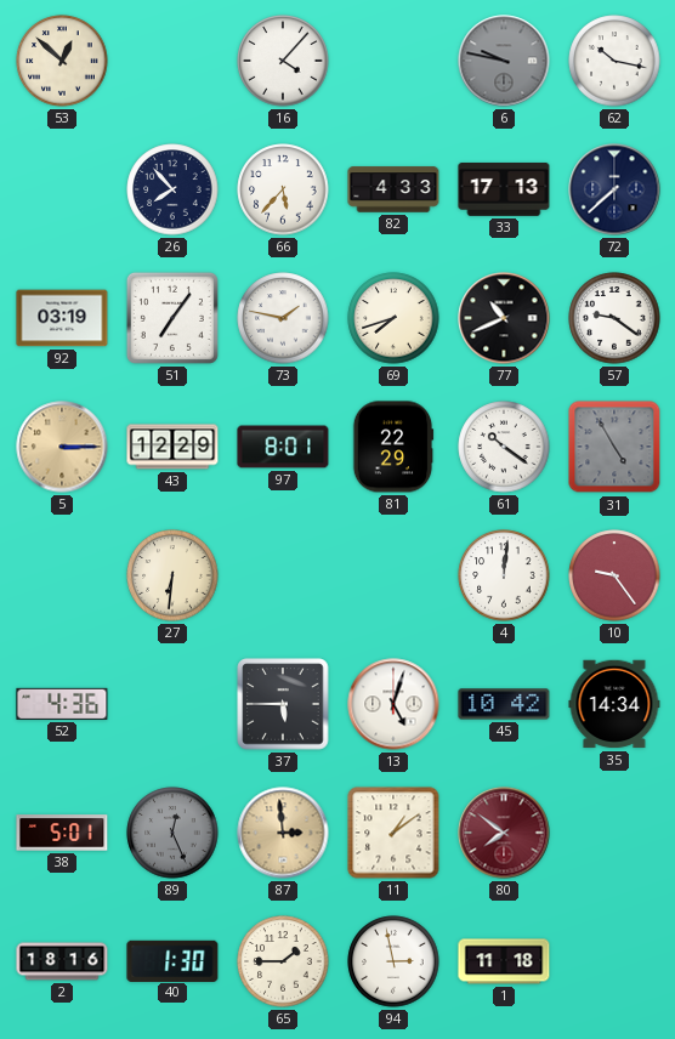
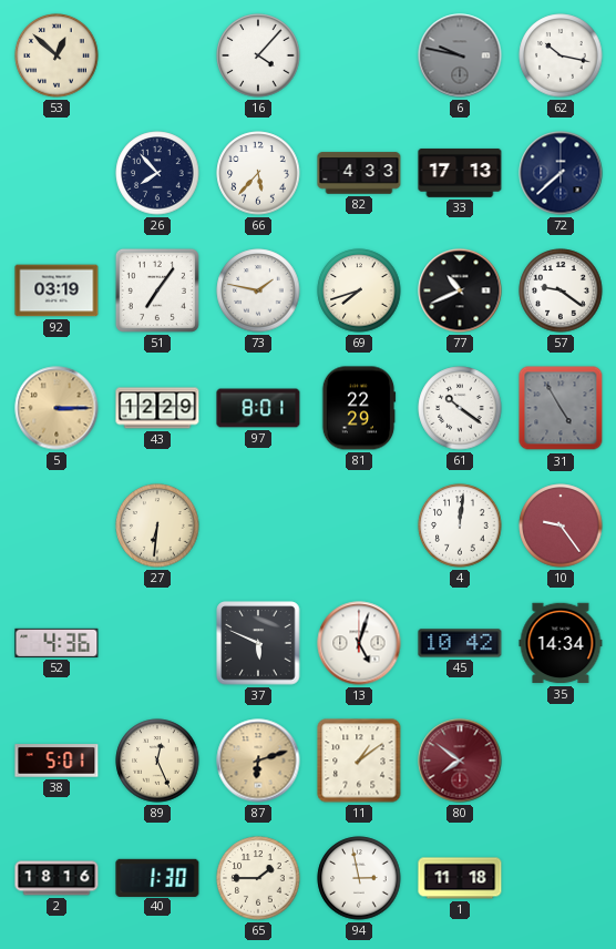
37: 5:45 -> 5:49 (258, 643)
89 dial: grey -> cream (157, 761)
87: 2:59 -> 6:12 (258, 761)
